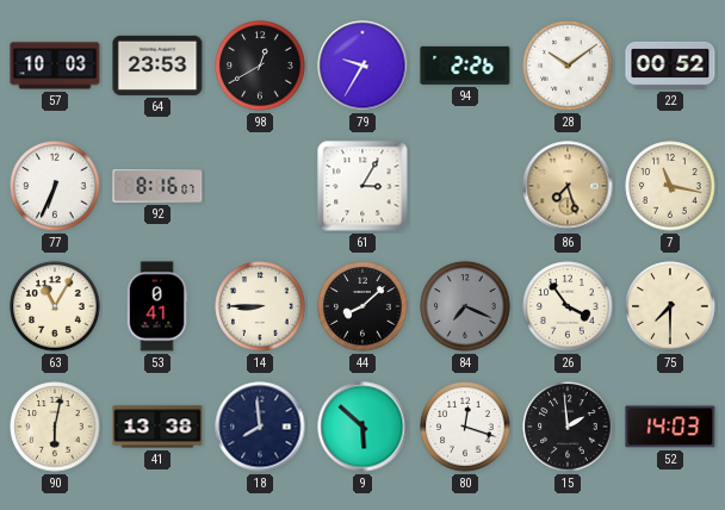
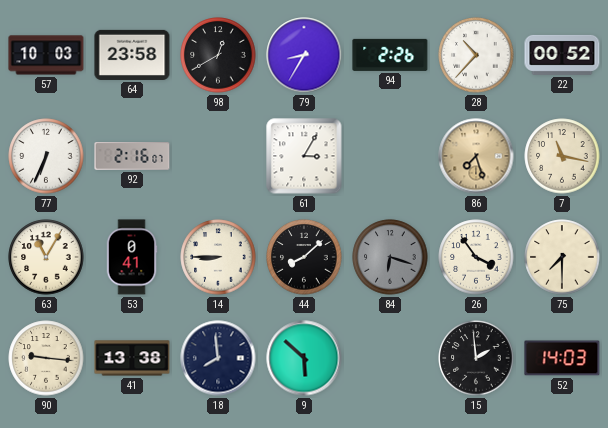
64: 23:53 -> 23:58 (132, 55)
79: 9:35 -> 8:35 (304, 55)
28: 10:09 -> 10:37 (476, 55)
92: 8:16 -> 2:16 (132, 156)
84: 7:19 -> 6:18 (390, 257)
90: 6:02 -> 9:16 (46, 358)
80: 12:18 -> none (465, 427)
